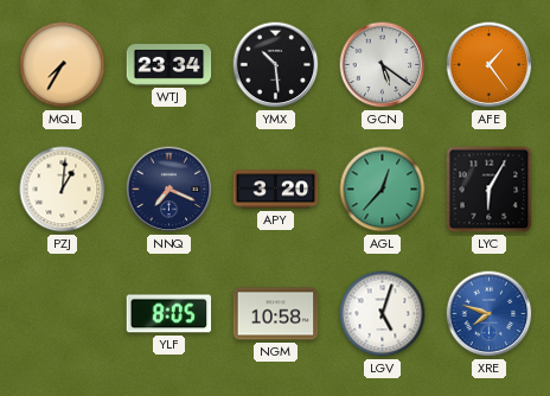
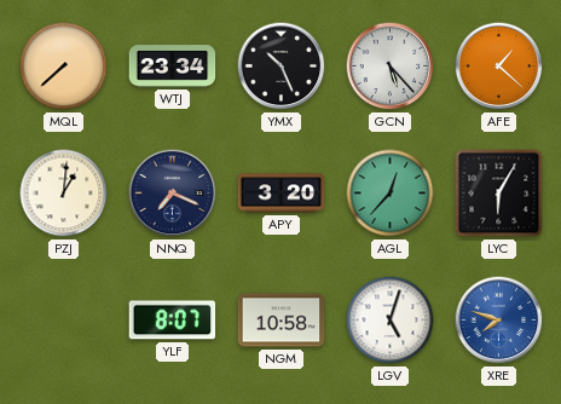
MQL: 7:35 -> 7:38 (64, 67)
YMX: 10:29 -> 10:26 (282, 67)
GCN: 5:21 -> 5:23 (391, 67)
AFE: 1:24 -> 1:22 (499, 67)
YLF: 8:05 -> 8:07 (173, 321)
